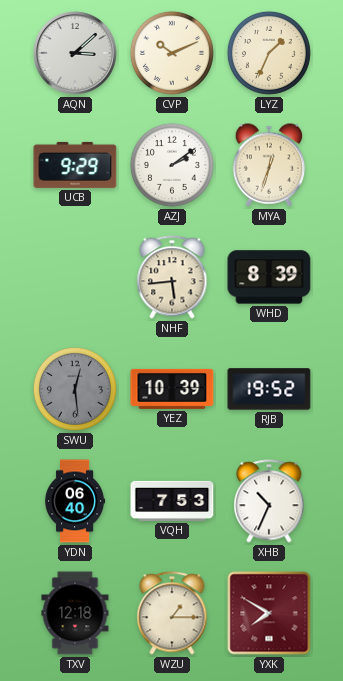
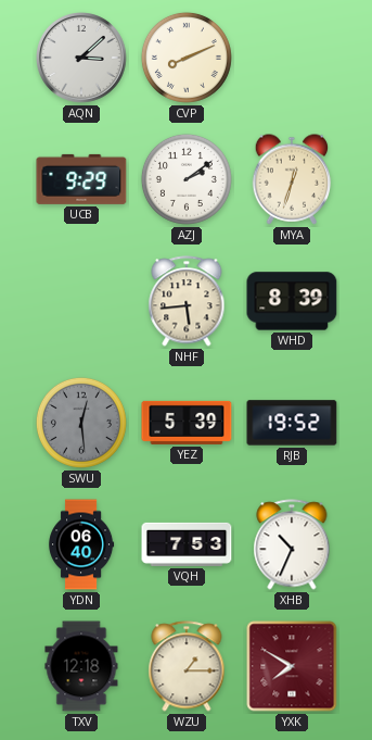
CVP: 10:11 -> 8:11 (187, 58)
LYZ: 1:34 -> none (269, 53)
YEZ: 10:39 -> 5:39 (187, 423)
